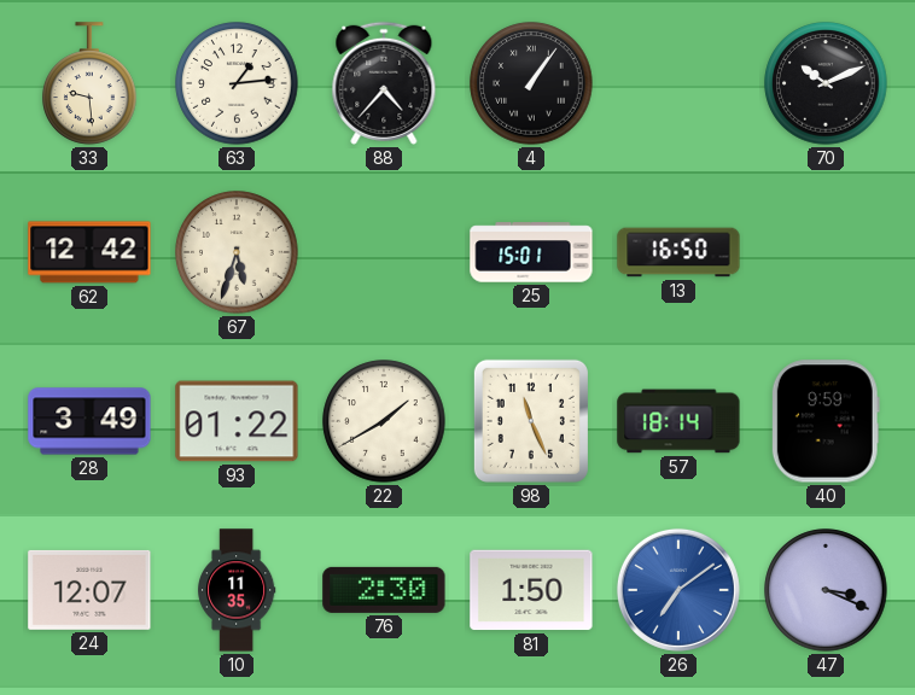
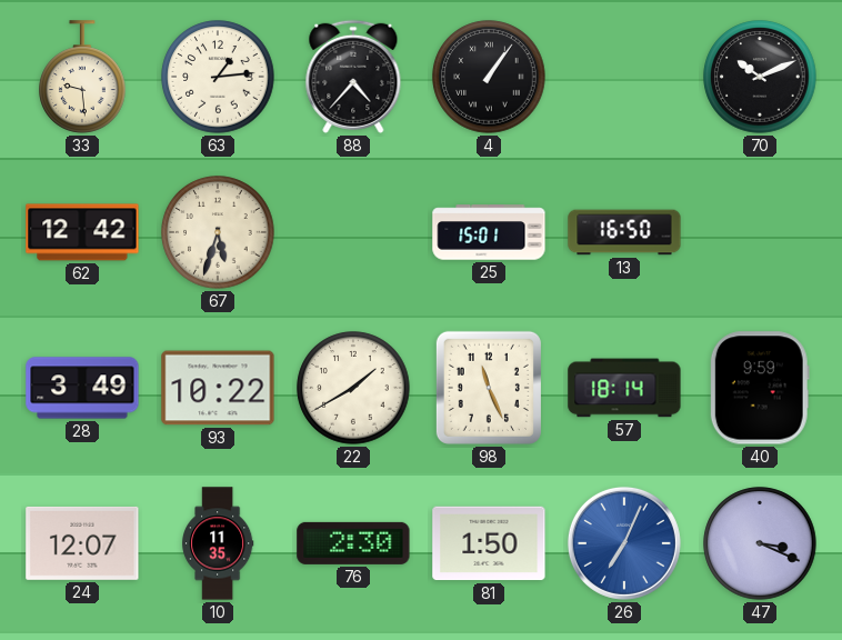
93: 01:22 -> 10:22 (218, 388)
26: 7:09 -> 7:04 (624, 543)
